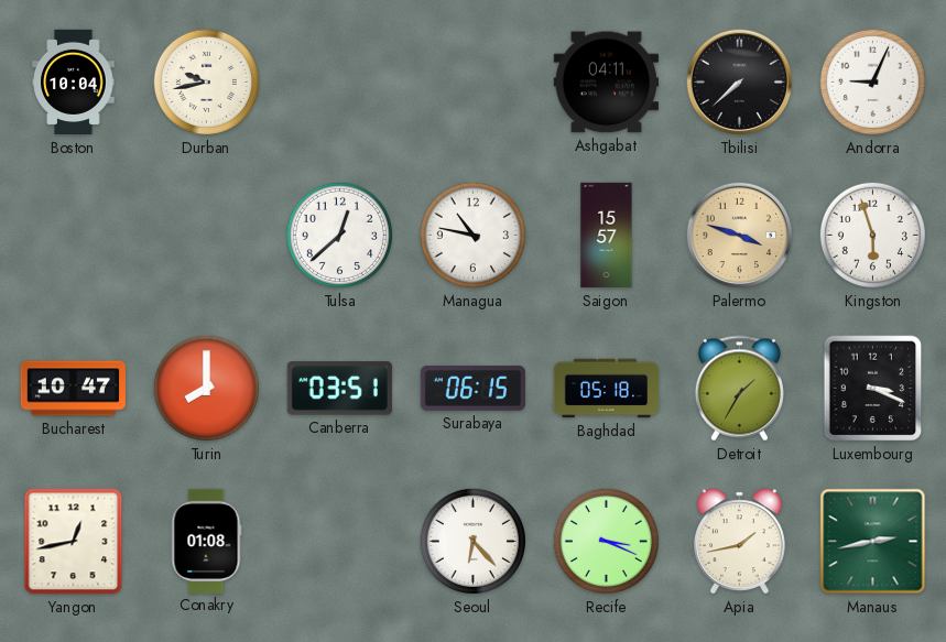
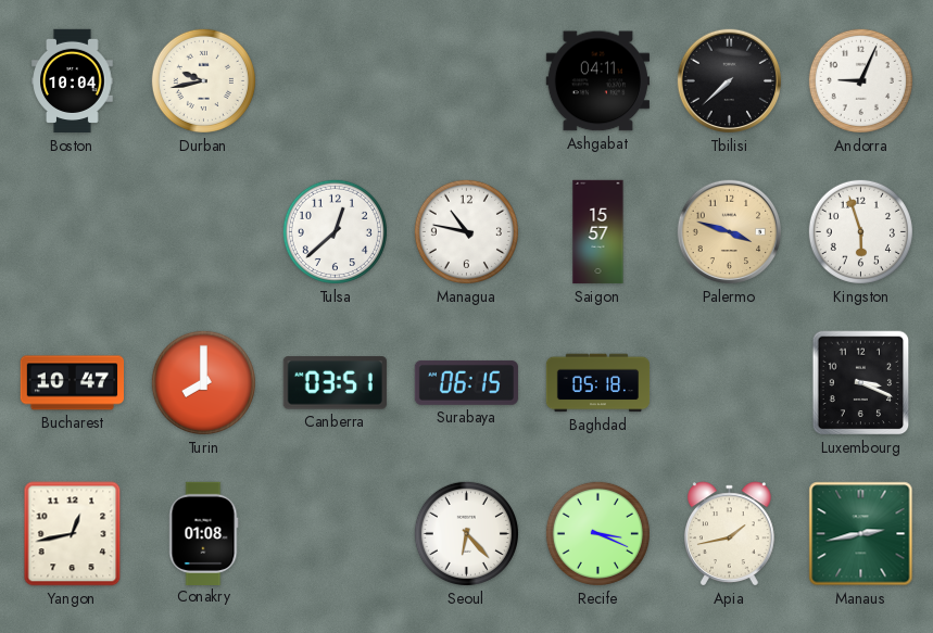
Detroit: 1:35 -> none (739, 389)
